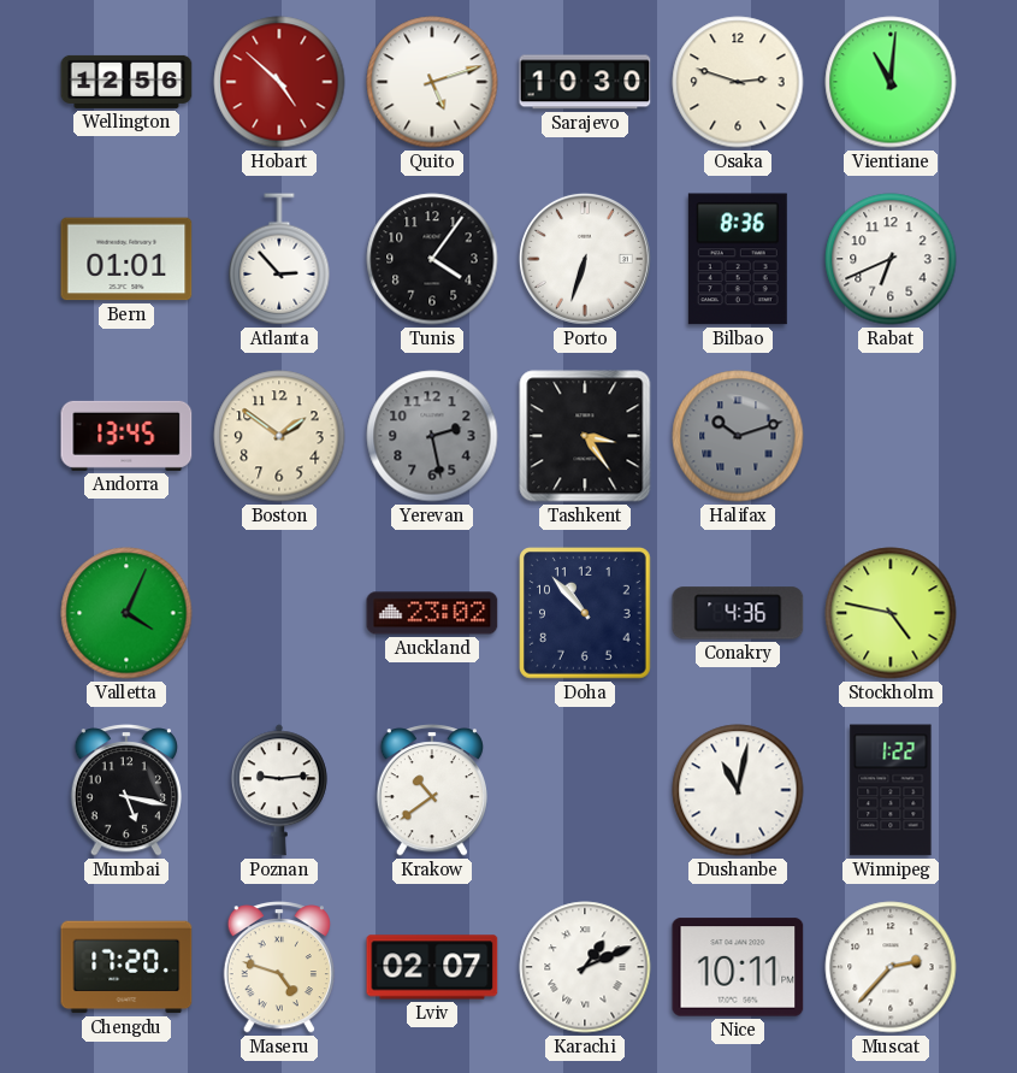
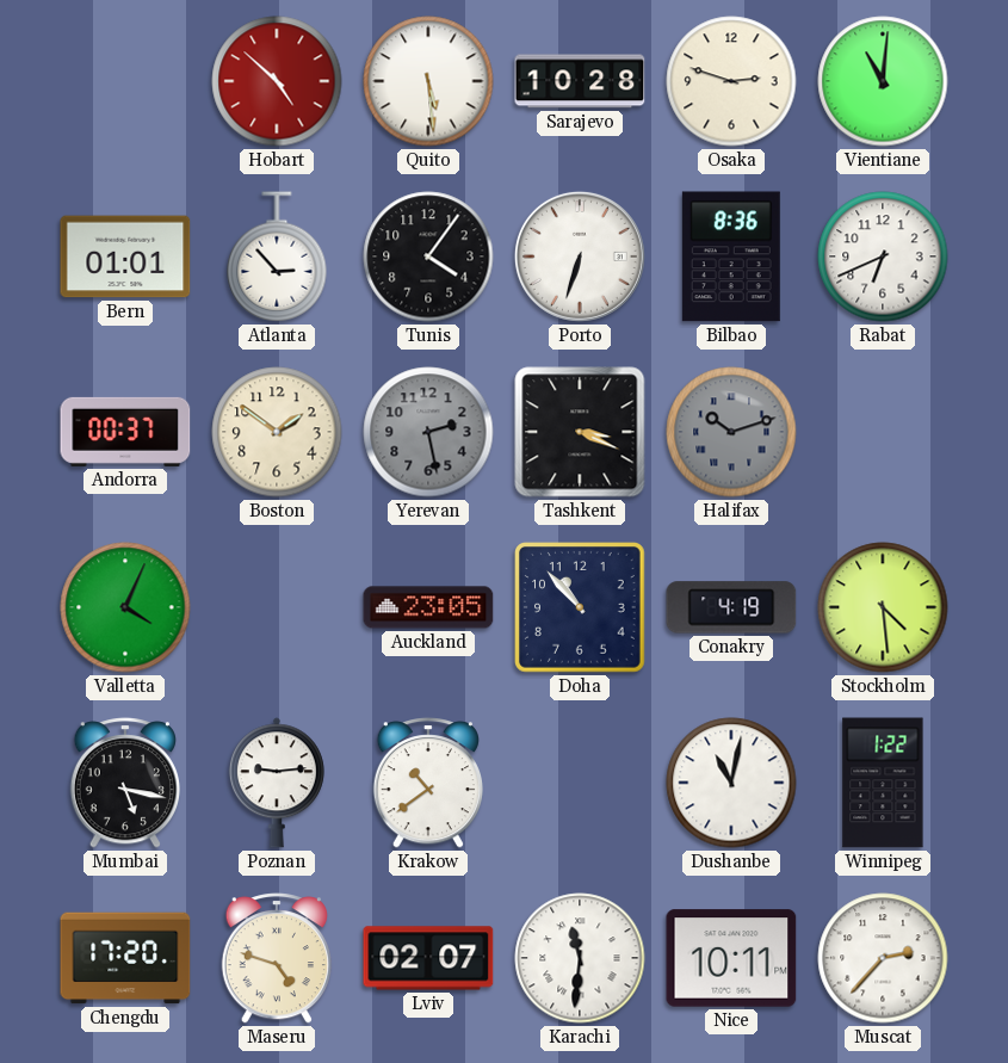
Wellington: 12:56 -> none (126, 82)
Quito: 5:12 -> 5:29 (428, 81)
Sarajevo: 10:30 -> 10:28 (580, 81)
Andorra: 13:45 -> 00:37 (125, 432)
Tashkent: 3:24 -> 3:19 (580, 432)
Auckland: 23:02 -> 23:05 (428, 607)
Conakry: 4:36 -> 4:19 (731, 607)
Stockholm: 4:47 -> 4:29 (883, 607)
Karachi: 1:11 -> 11:31 (580, 958)
